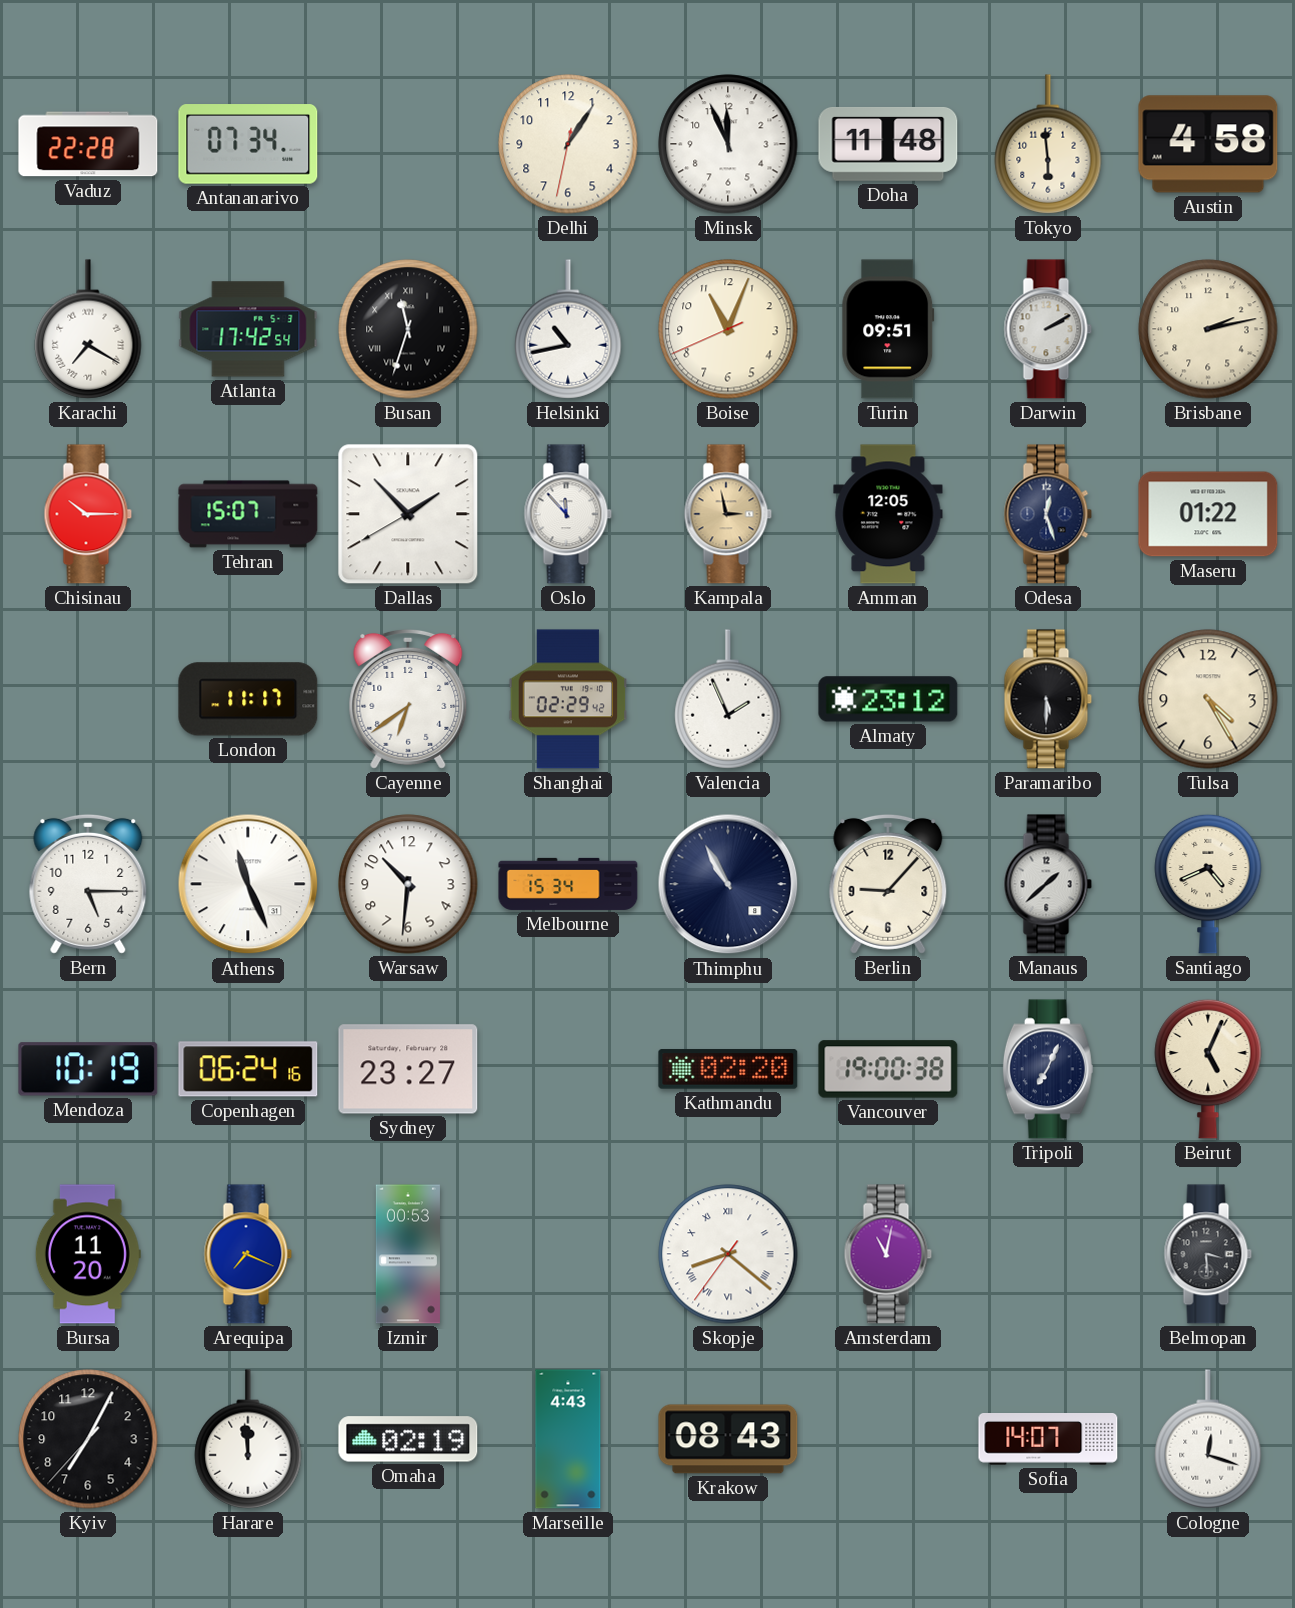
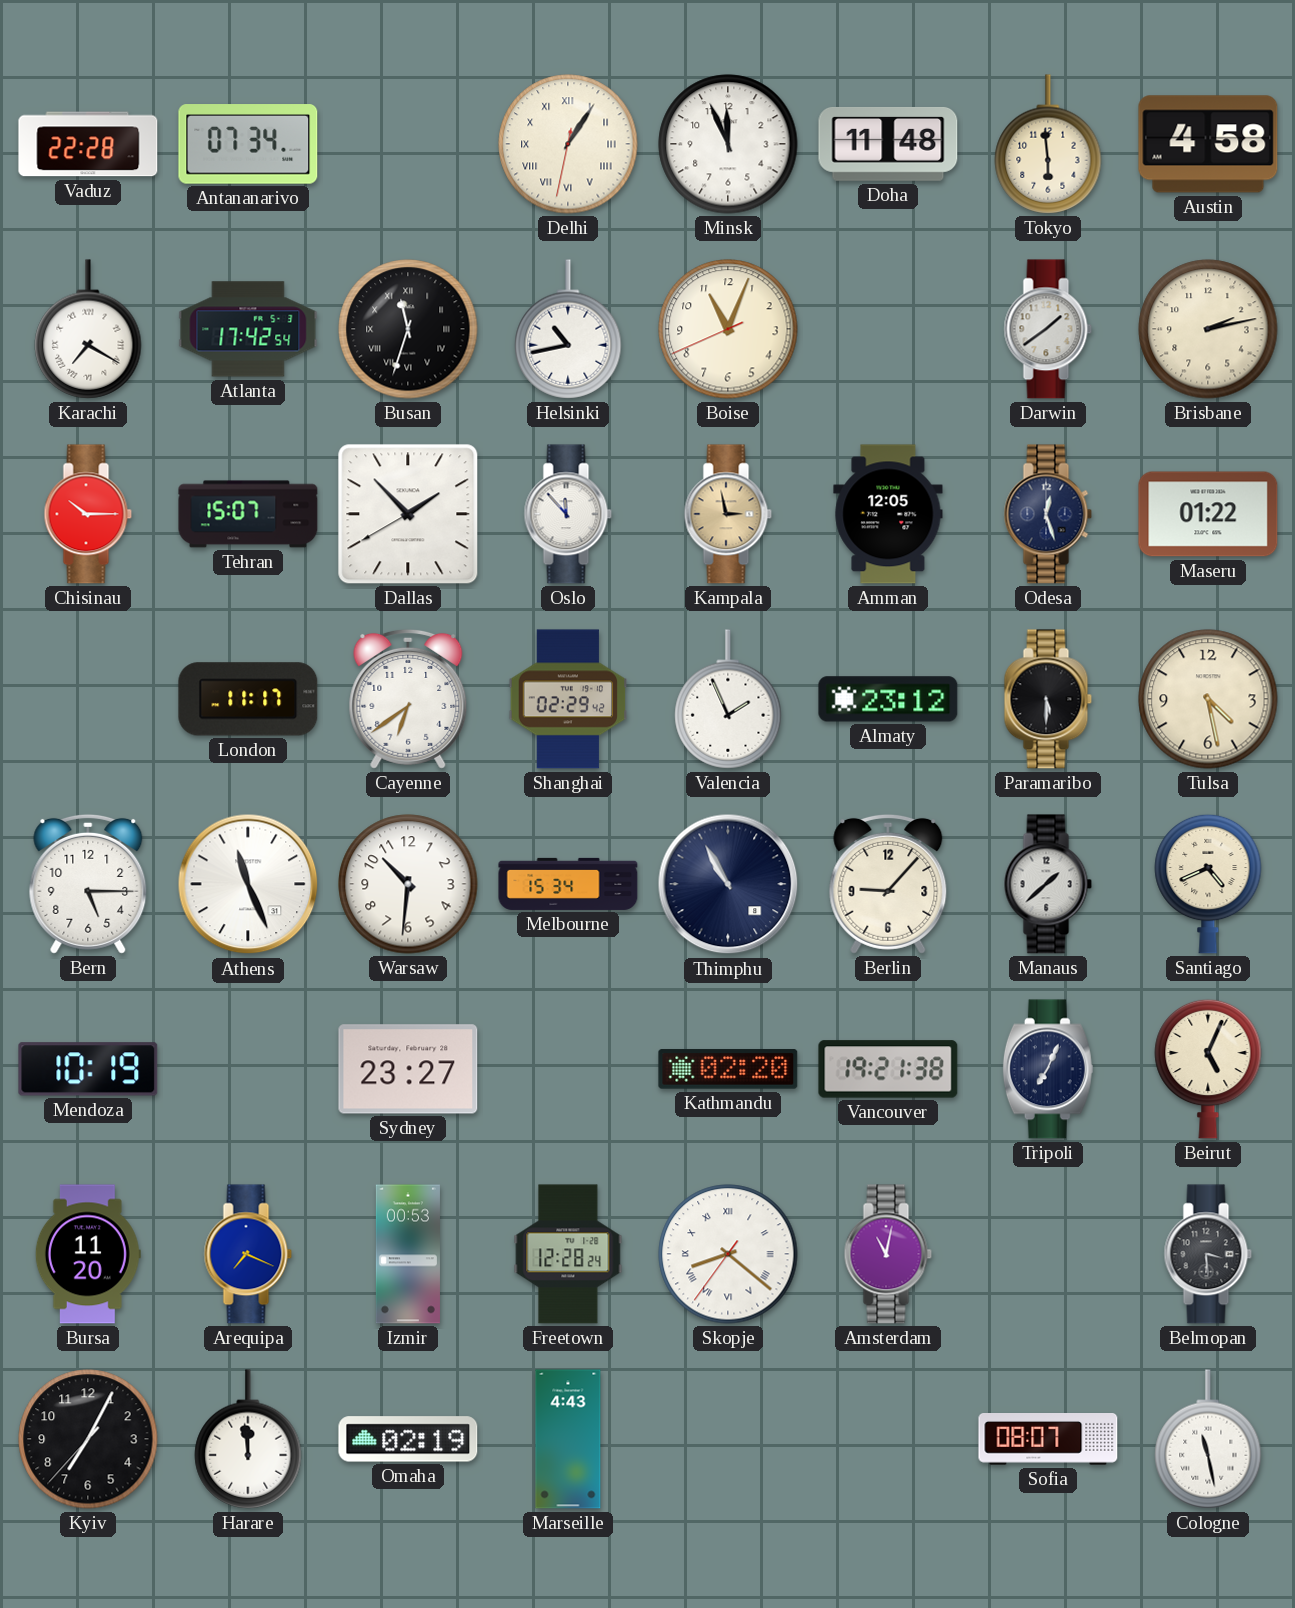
Delhi numerals: Arabic -> Roman (568, 144)
Turin: 09:51 -> none (888, 329)
Darwin: 2:10 -> 1:39 (1048, 329)
Tulsa: 4:25 -> 4:28 (1208, 699)
Copenhagen: 06:24 -> none (248, 1069)
Vancouver: 19:00 -> 19:21 (888, 1069)
Freetown: none -> 12:28 (568, 1254)
Krakow: 08:43 -> none (728, 1439)
Sofia: 14:07 -> 08:07 (1048, 1440)
Cologne: 12:18 -> 11:28 (1208, 1439)
